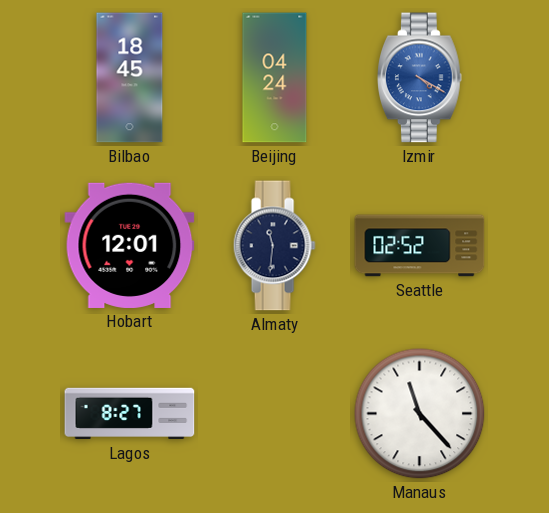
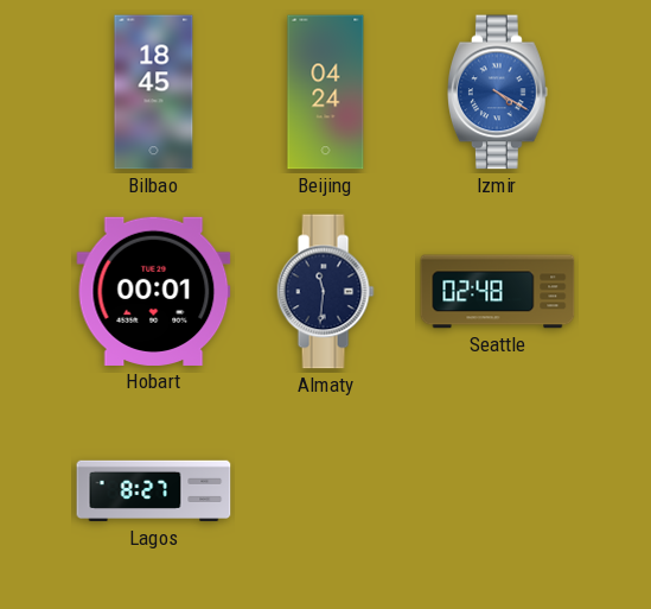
Hobart: 12:01 -> 00:01 (154, 291)
Seattle: 02:52 -> 02:48 (498, 292)
Manaus: 11:23 -> none (420, 414)
